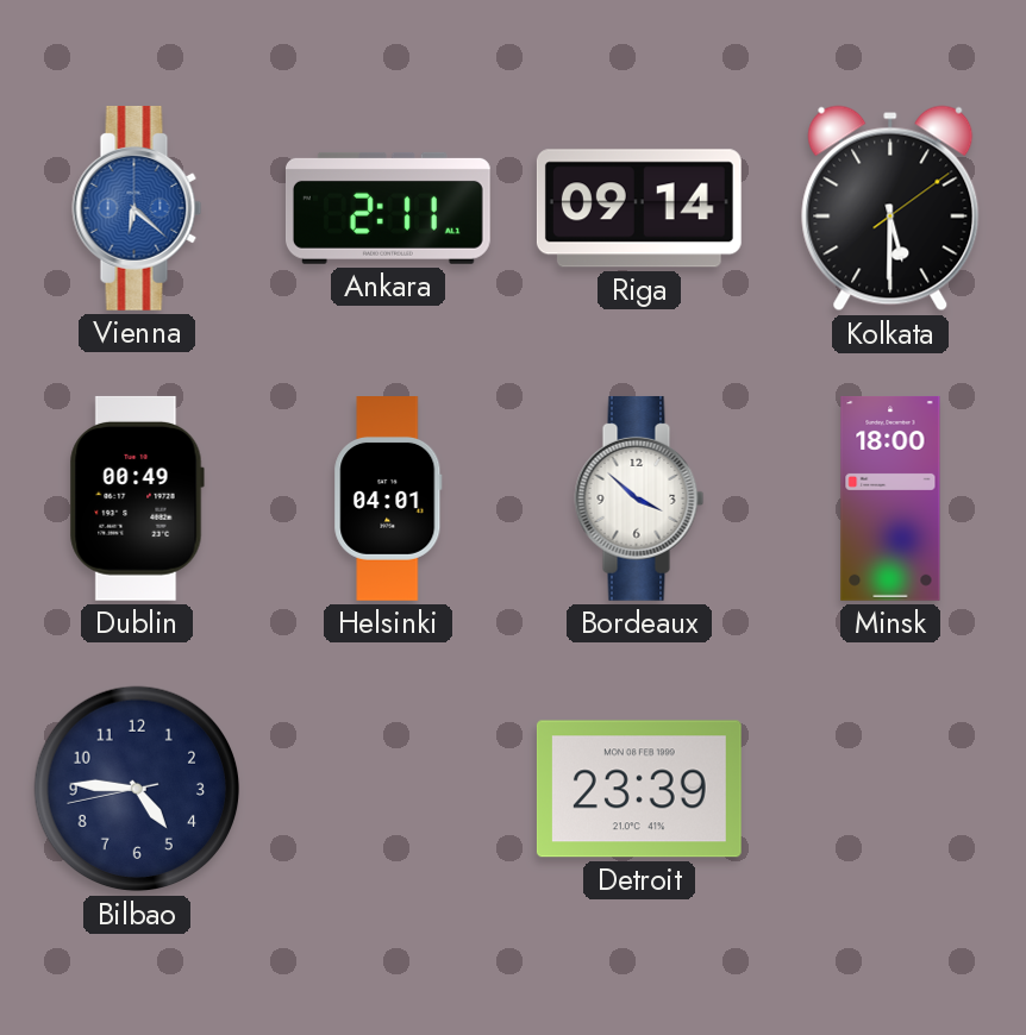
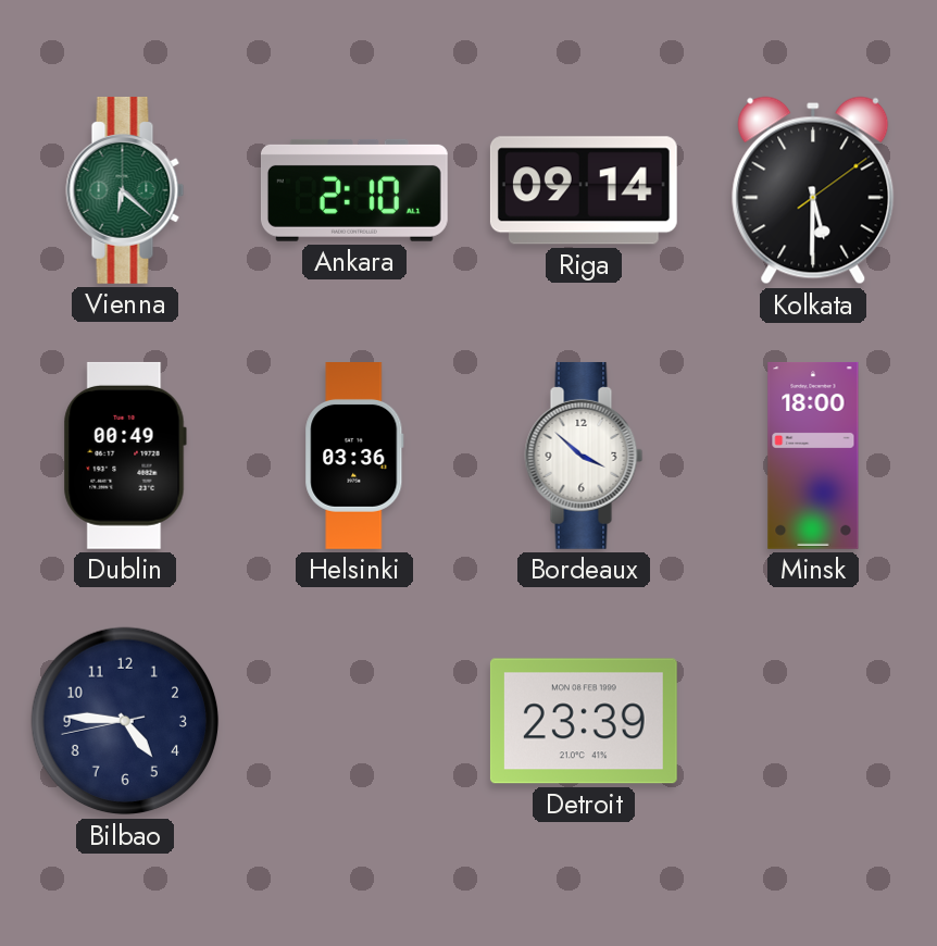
Vienna dial: blue -> green (125, 190)
Ankara: 2:11 -> 2:10 (354, 190)
Helsinki: 04:01 -> 03:36 (354, 457)
